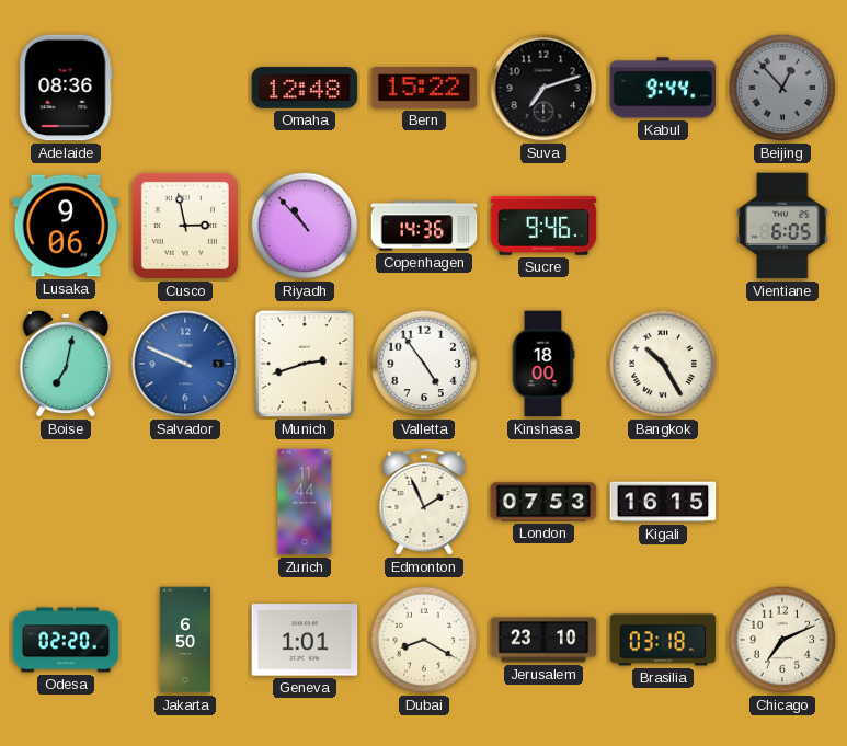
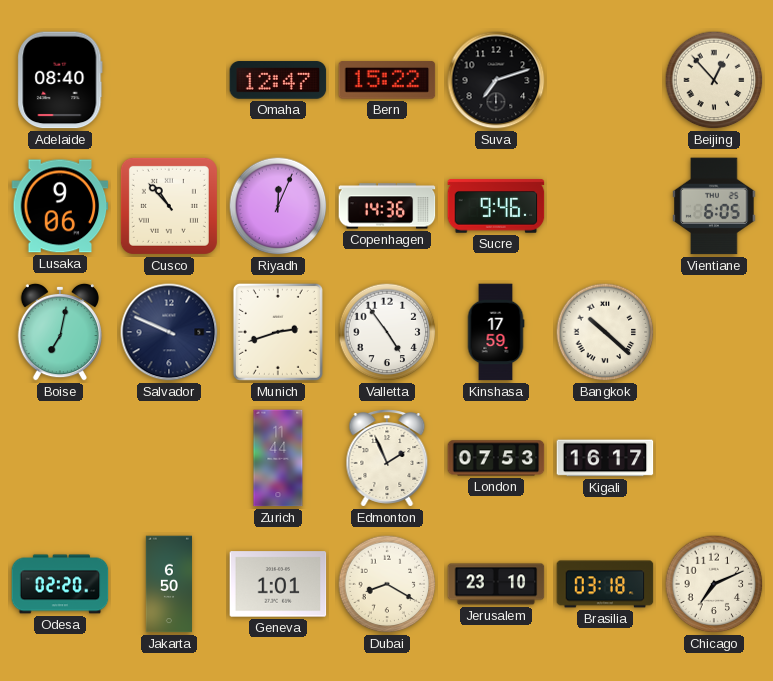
Adelaide: 08:36 -> 08:40 (60, 80)
Omaha: 12:48 -> 12:47 (278, 80)
Kabul: 9:44 -> none (663, 88)
Beijing dial: grey -> cream (714, 80)
Cusco: 2:58 -> 10:53 (169, 206)
Riyadh: 10:53 -> 12:04 (278, 206)
Salvador dial: blue -> navy (169, 332)
Kinshasa: 18:00 -> 17:59 (496, 332)
Bangkok: 10:25 -> 10:22 (605, 332)
Kigali: 16:15 -> 16:17 (605, 458)
